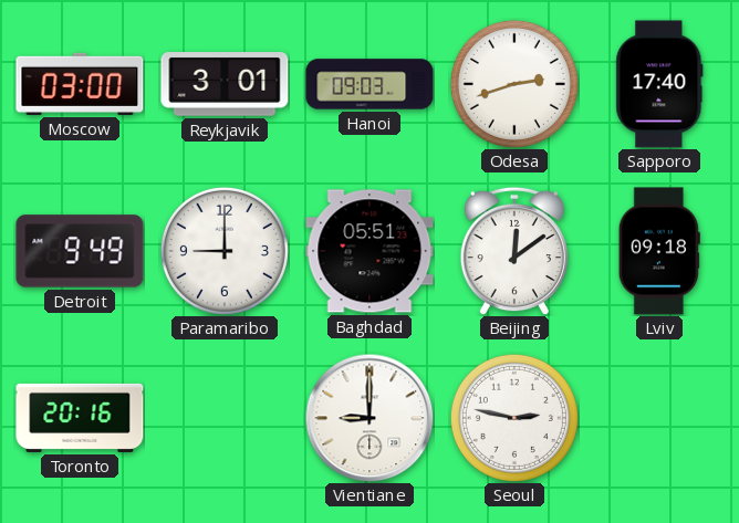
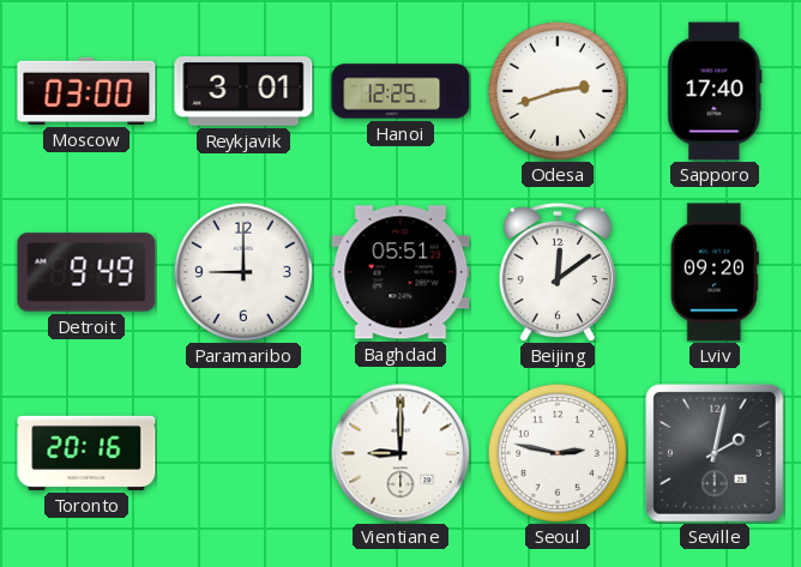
Hanoi: 09:03 -> 12:25 (401, 91)
Lviv: 09:18 -> 09:20 (715, 272)
Seville: none -> 2:02 (716, 454)
